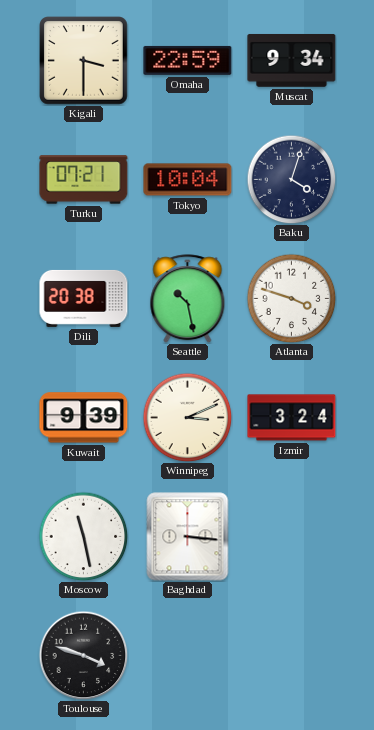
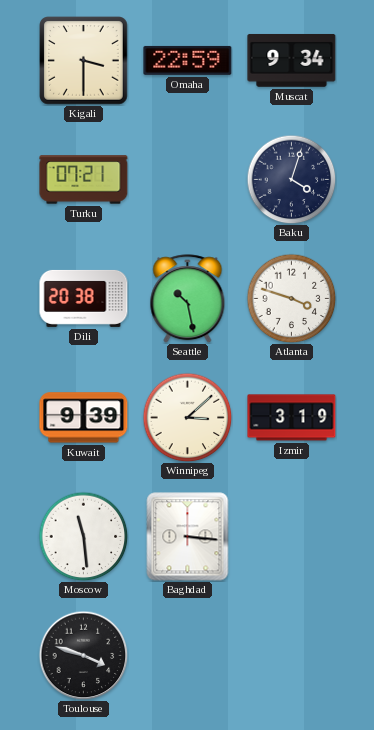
Tokyo: 10:04 -> none (188, 180)
Winnipeg: 3:11 -> 3:08 (187, 417)
Izmir: 3:24 -> 3:19 (292, 418)
Moscow: 11:28 -> 11:29 (83, 536)
